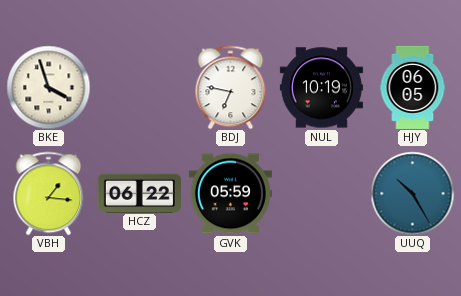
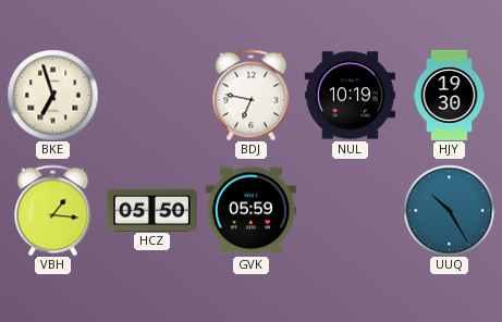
BKE: 3:57 -> 6:57 (52, 95)
HJY: 06:05 -> 19:30 (450, 95)
HCZ: 06:22 -> 05:50 (151, 210)
